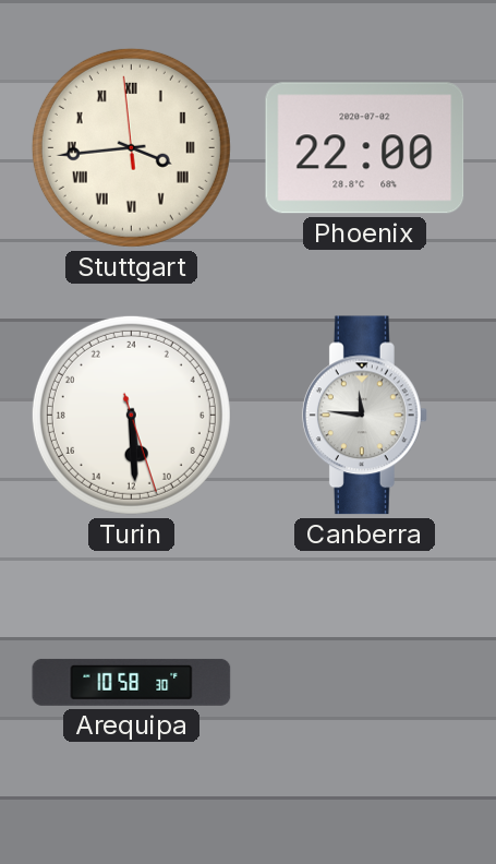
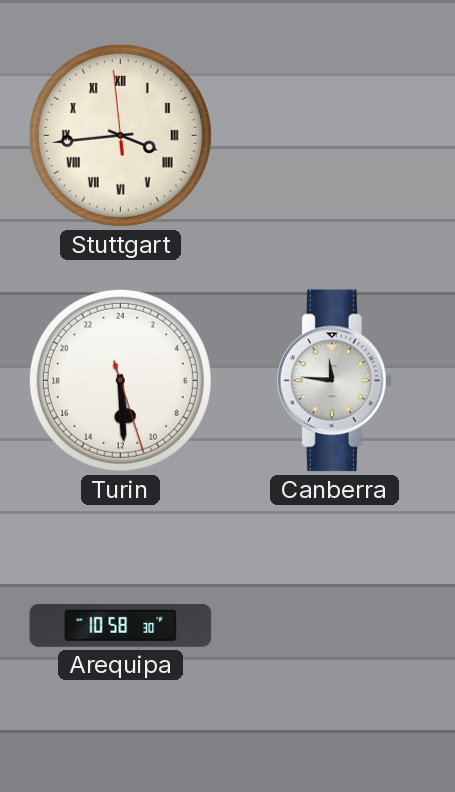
Phoenix: 22:00 -> none (365, 148)
